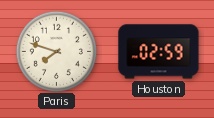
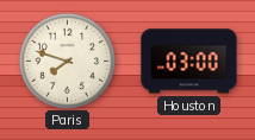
Houston: 02:59 -> 03:00 (189, 62)
